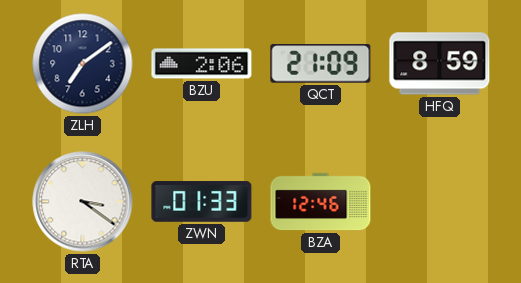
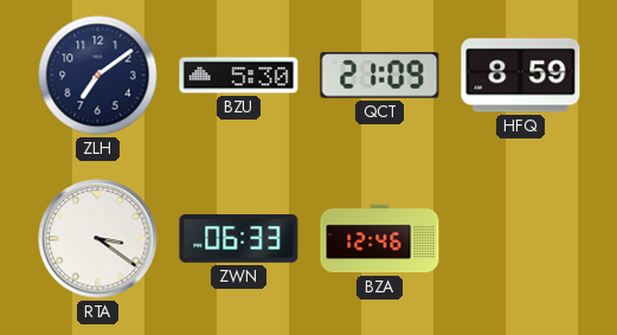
BZU: 2:06 -> 5:30 (239, 76)
ZWN: 01:33 -> 06:33 (239, 239)
